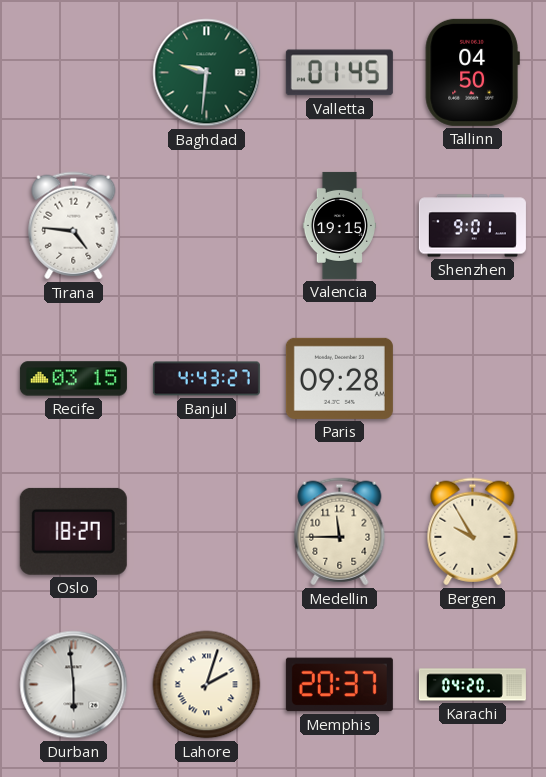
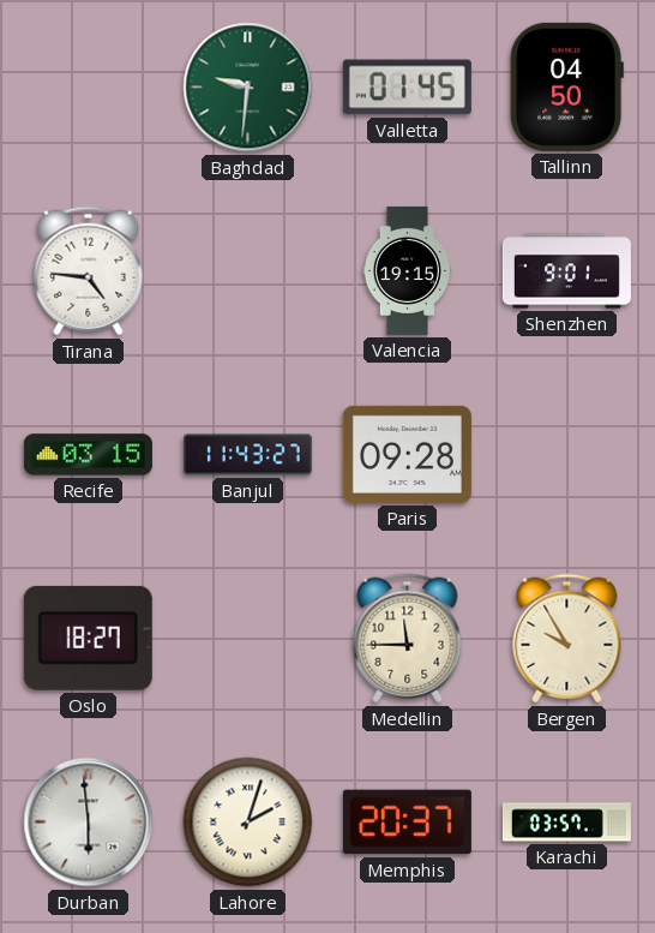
Banjul: 4:43 -> 11:43 (247, 455)
Karachi: 04:20 -> 03:57 (566, 823)
